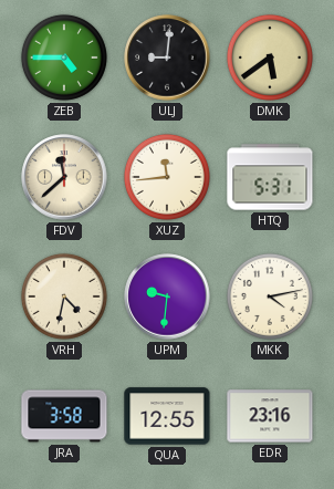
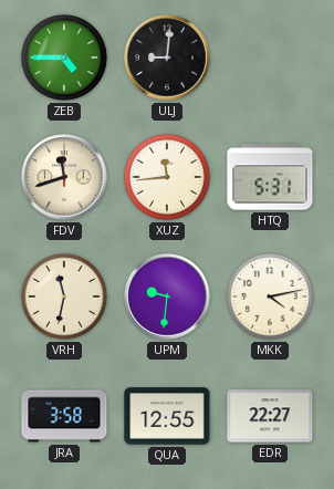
DMK: 5:39 -> none (270, 58)
FDV: 11:38 -> 11:42 (64, 177)
VRH: 4:32 -> 11:32 (64, 296)
EDR: 23:16 -> 22:27 (270, 416)
